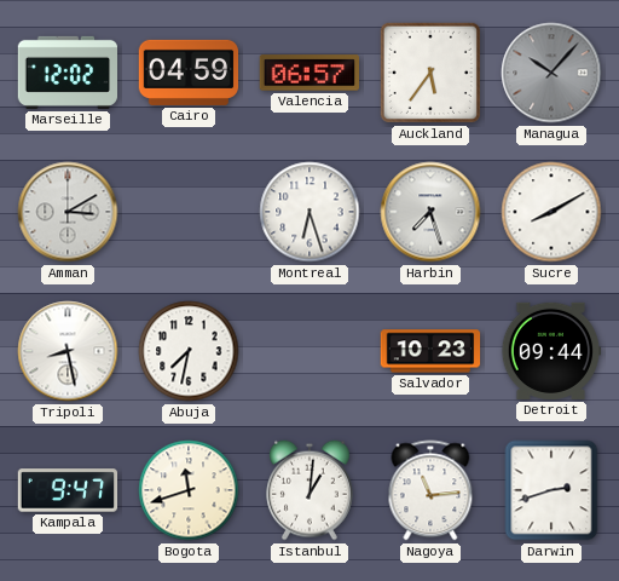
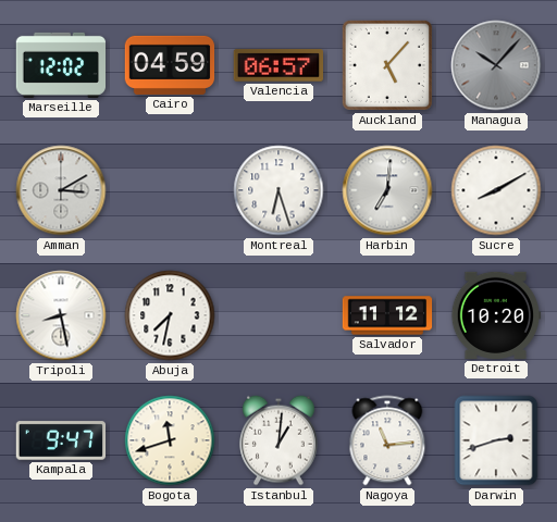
Auckland: 5:36 -> 5:07 (387, 65)
Harbin: 7:27 -> 7:01 (387, 190)
Salvador: 10:23 -> 11:12 (387, 315)
Detroit: 09:44 -> 10:20 (496, 315)
